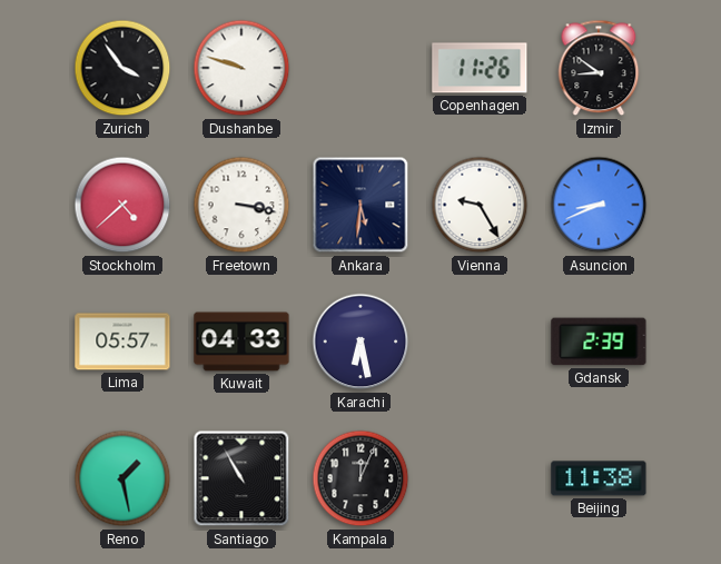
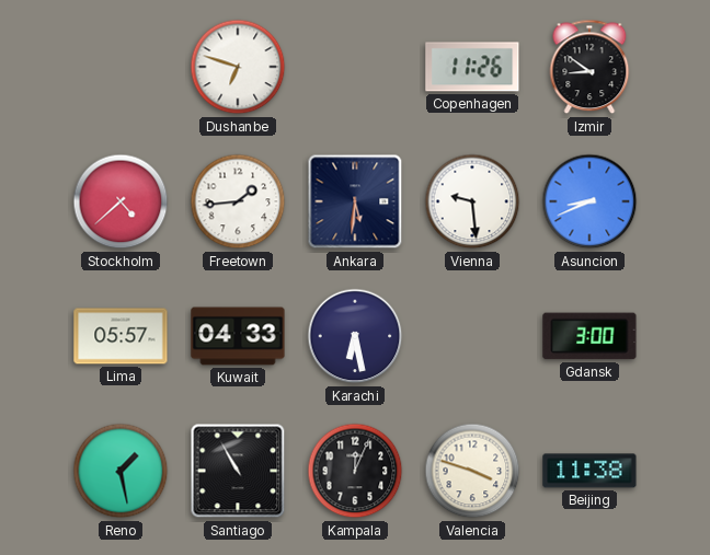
Zurich: 3:54 -> none (122, 68)
Dushanbe: 9:48 -> 6:48 (238, 67)
Freetown: 3:17 -> 1:44 (238, 201)
Vienna: 9:25 -> 9:29 (472, 201)
Gdansk: 2:39 -> 3:00 (589, 336)
Valencia: none -> 3:48 (472, 471)
